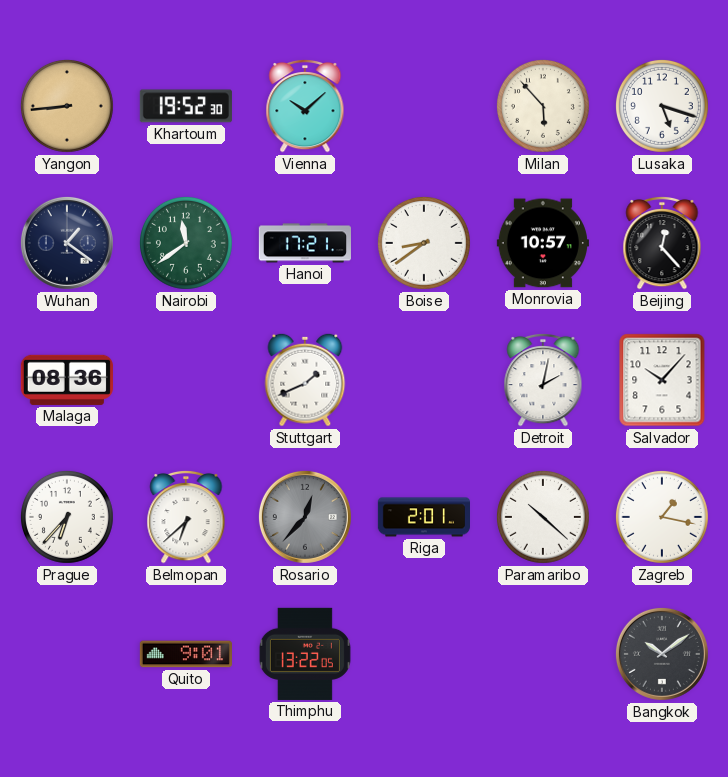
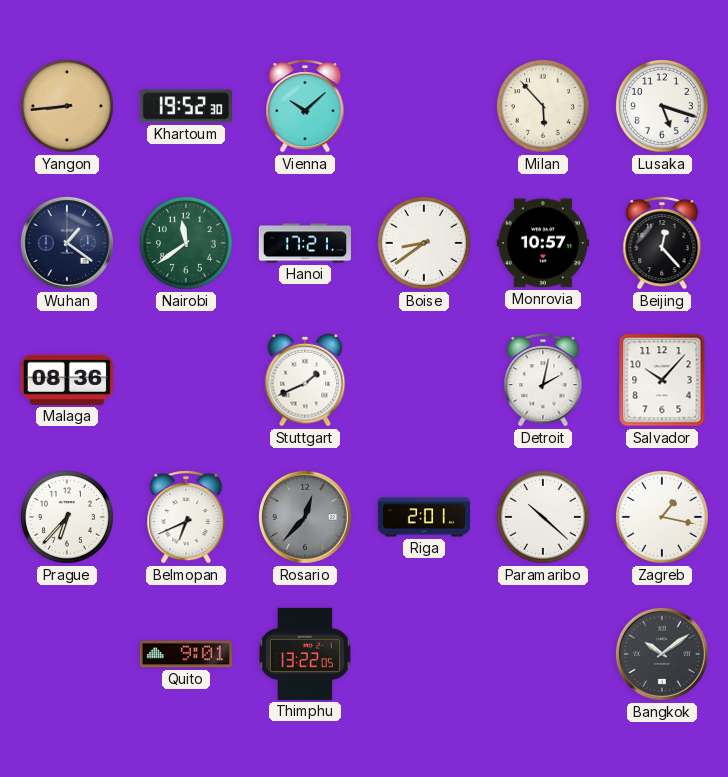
Belmopan: 6:38 -> 6:41 (186, 517)
